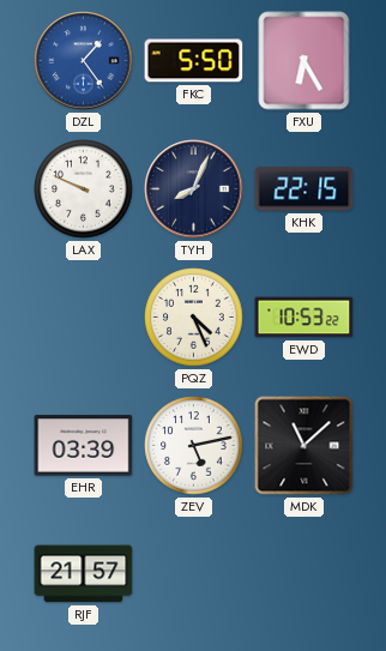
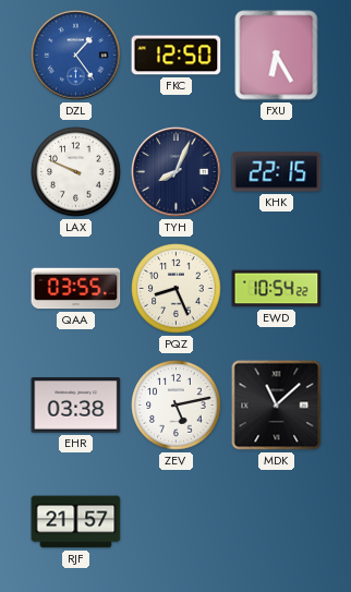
FKC: 5:50 -> 12:50 (177, 56)
QAA: none -> 03:55 (76, 289)
PQZ: 4:26 -> 8:26 (177, 289)
EWD: 10:53 -> 10:54 (277, 289)
EHR: 03:39 -> 03:38 (76, 406)
